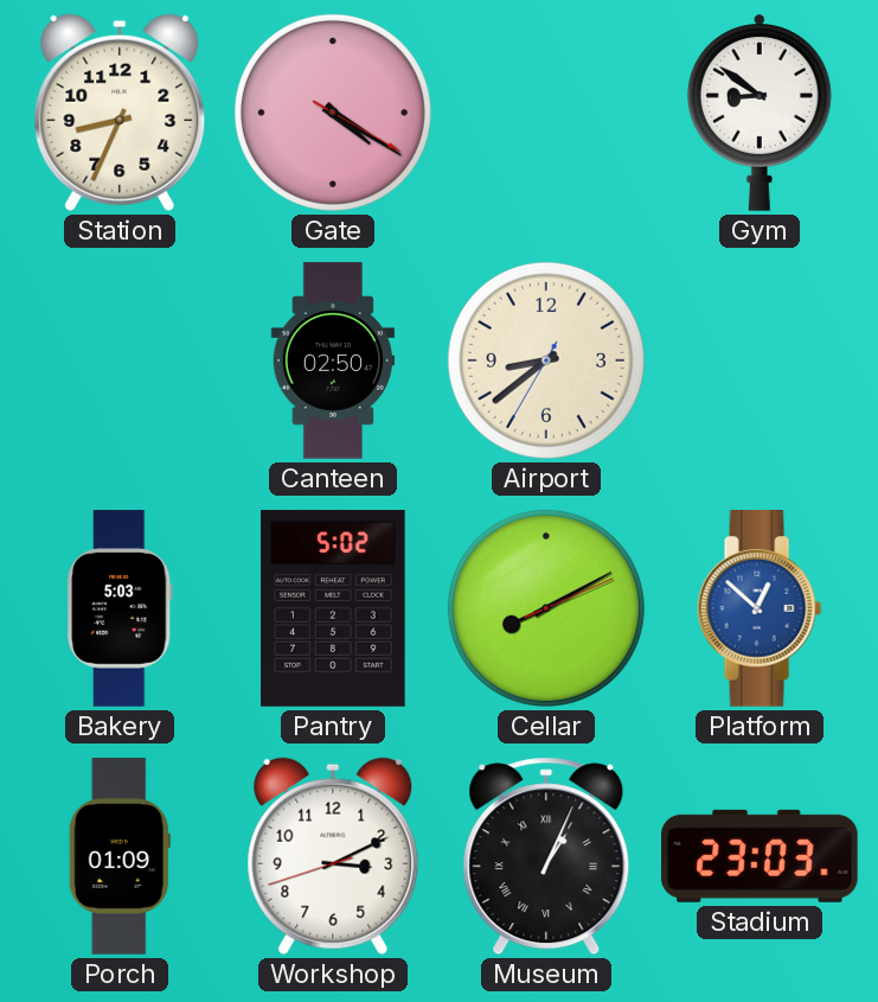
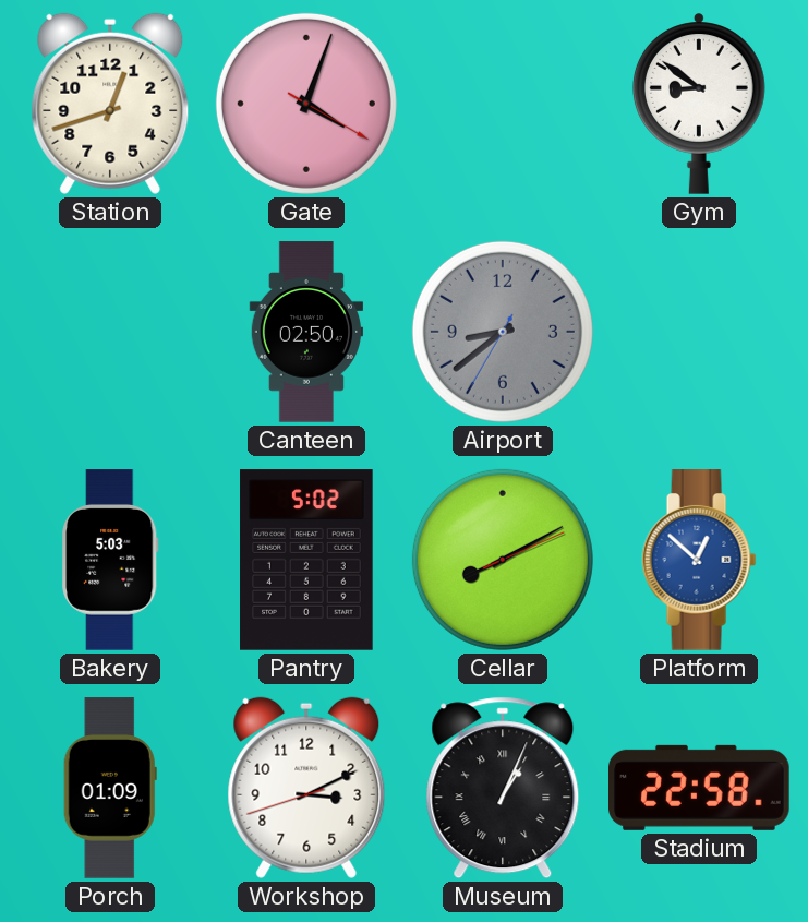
Station: 8:34 -> 12:42 (110, 104)
Gate: 4:20 -> 4:03 (306, 104)
Airport dial: cream -> grey (503, 332)
Stadium: 23:03 -> 22:58 (700, 788)
